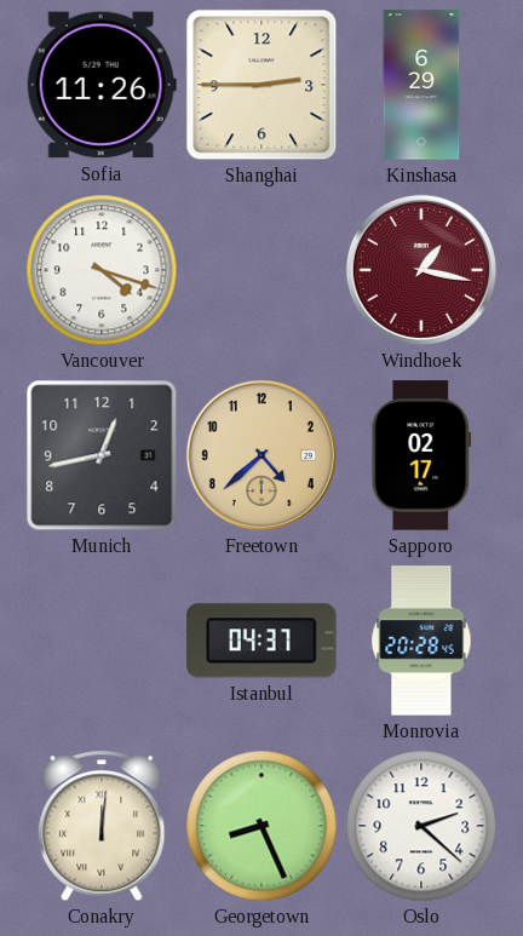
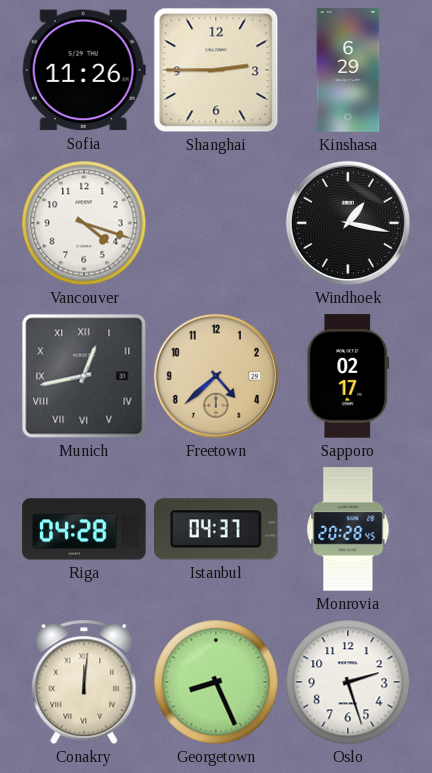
Windhoek dial: burgundy -> black (348, 223)
Munich numerals: Arabic -> Roman (84, 376)
Riga: none -> 04:28 (84, 529)
Oslo: 2:22 -> 2:27 (348, 682)
